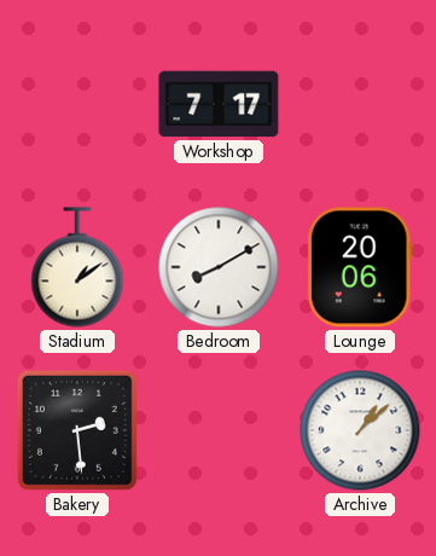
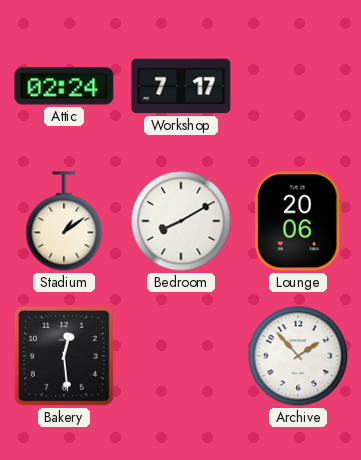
Attic: none -> 02:24 (64, 86)
Bakery: 2:29 -> 12:29 (64, 356)
Archive: 1:08 -> 1:53 (298, 356)
